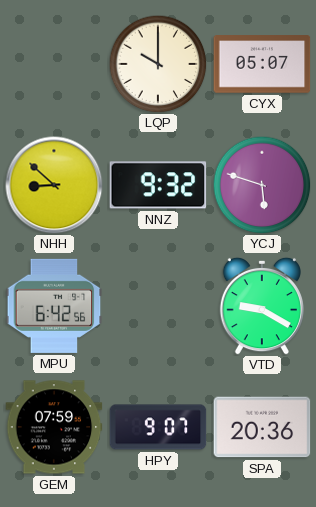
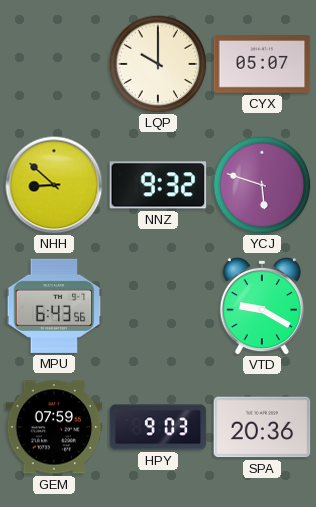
MPU: 6:42 -> 6:43 (54, 306)
HPY: 9:07 -> 9:03 (158, 427)
